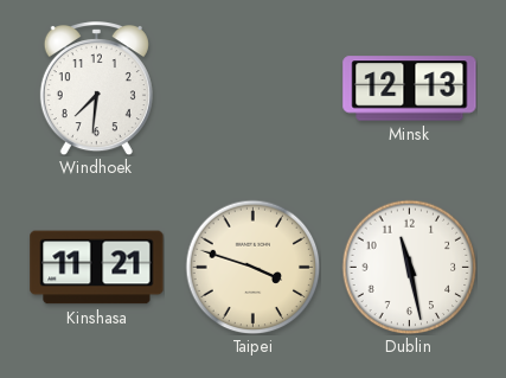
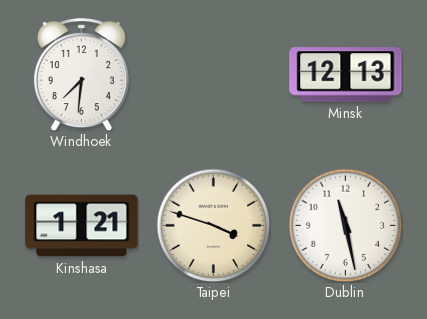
Kinshasa: 11:21 -> 1:21 (82, 226)
